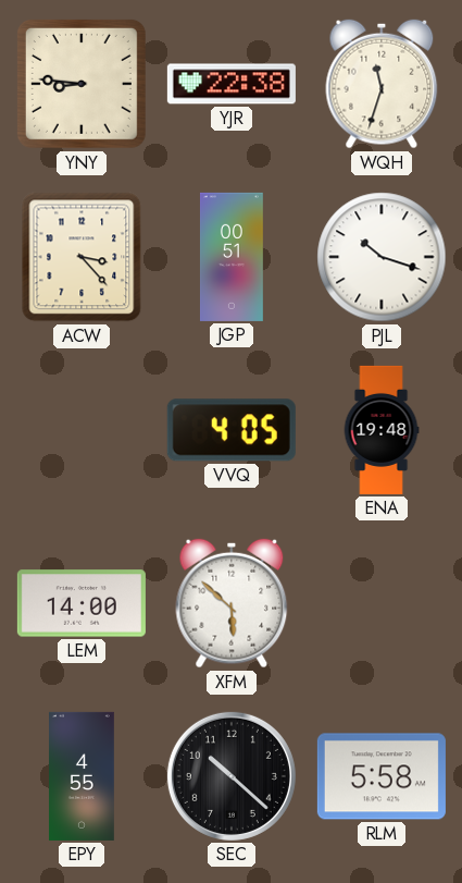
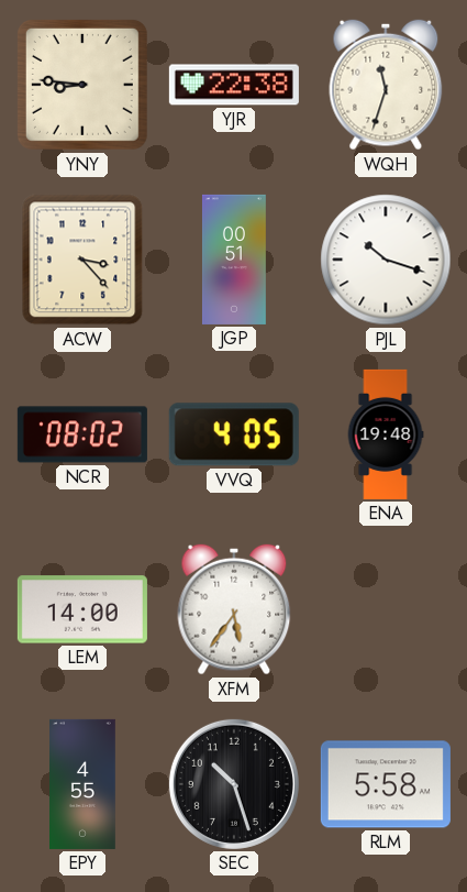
NCR: none -> 08:02 (82, 434)
XFM: 5:52 -> 5:36 (234, 609)
SEC: 10:22 -> 10:27 (234, 784)
